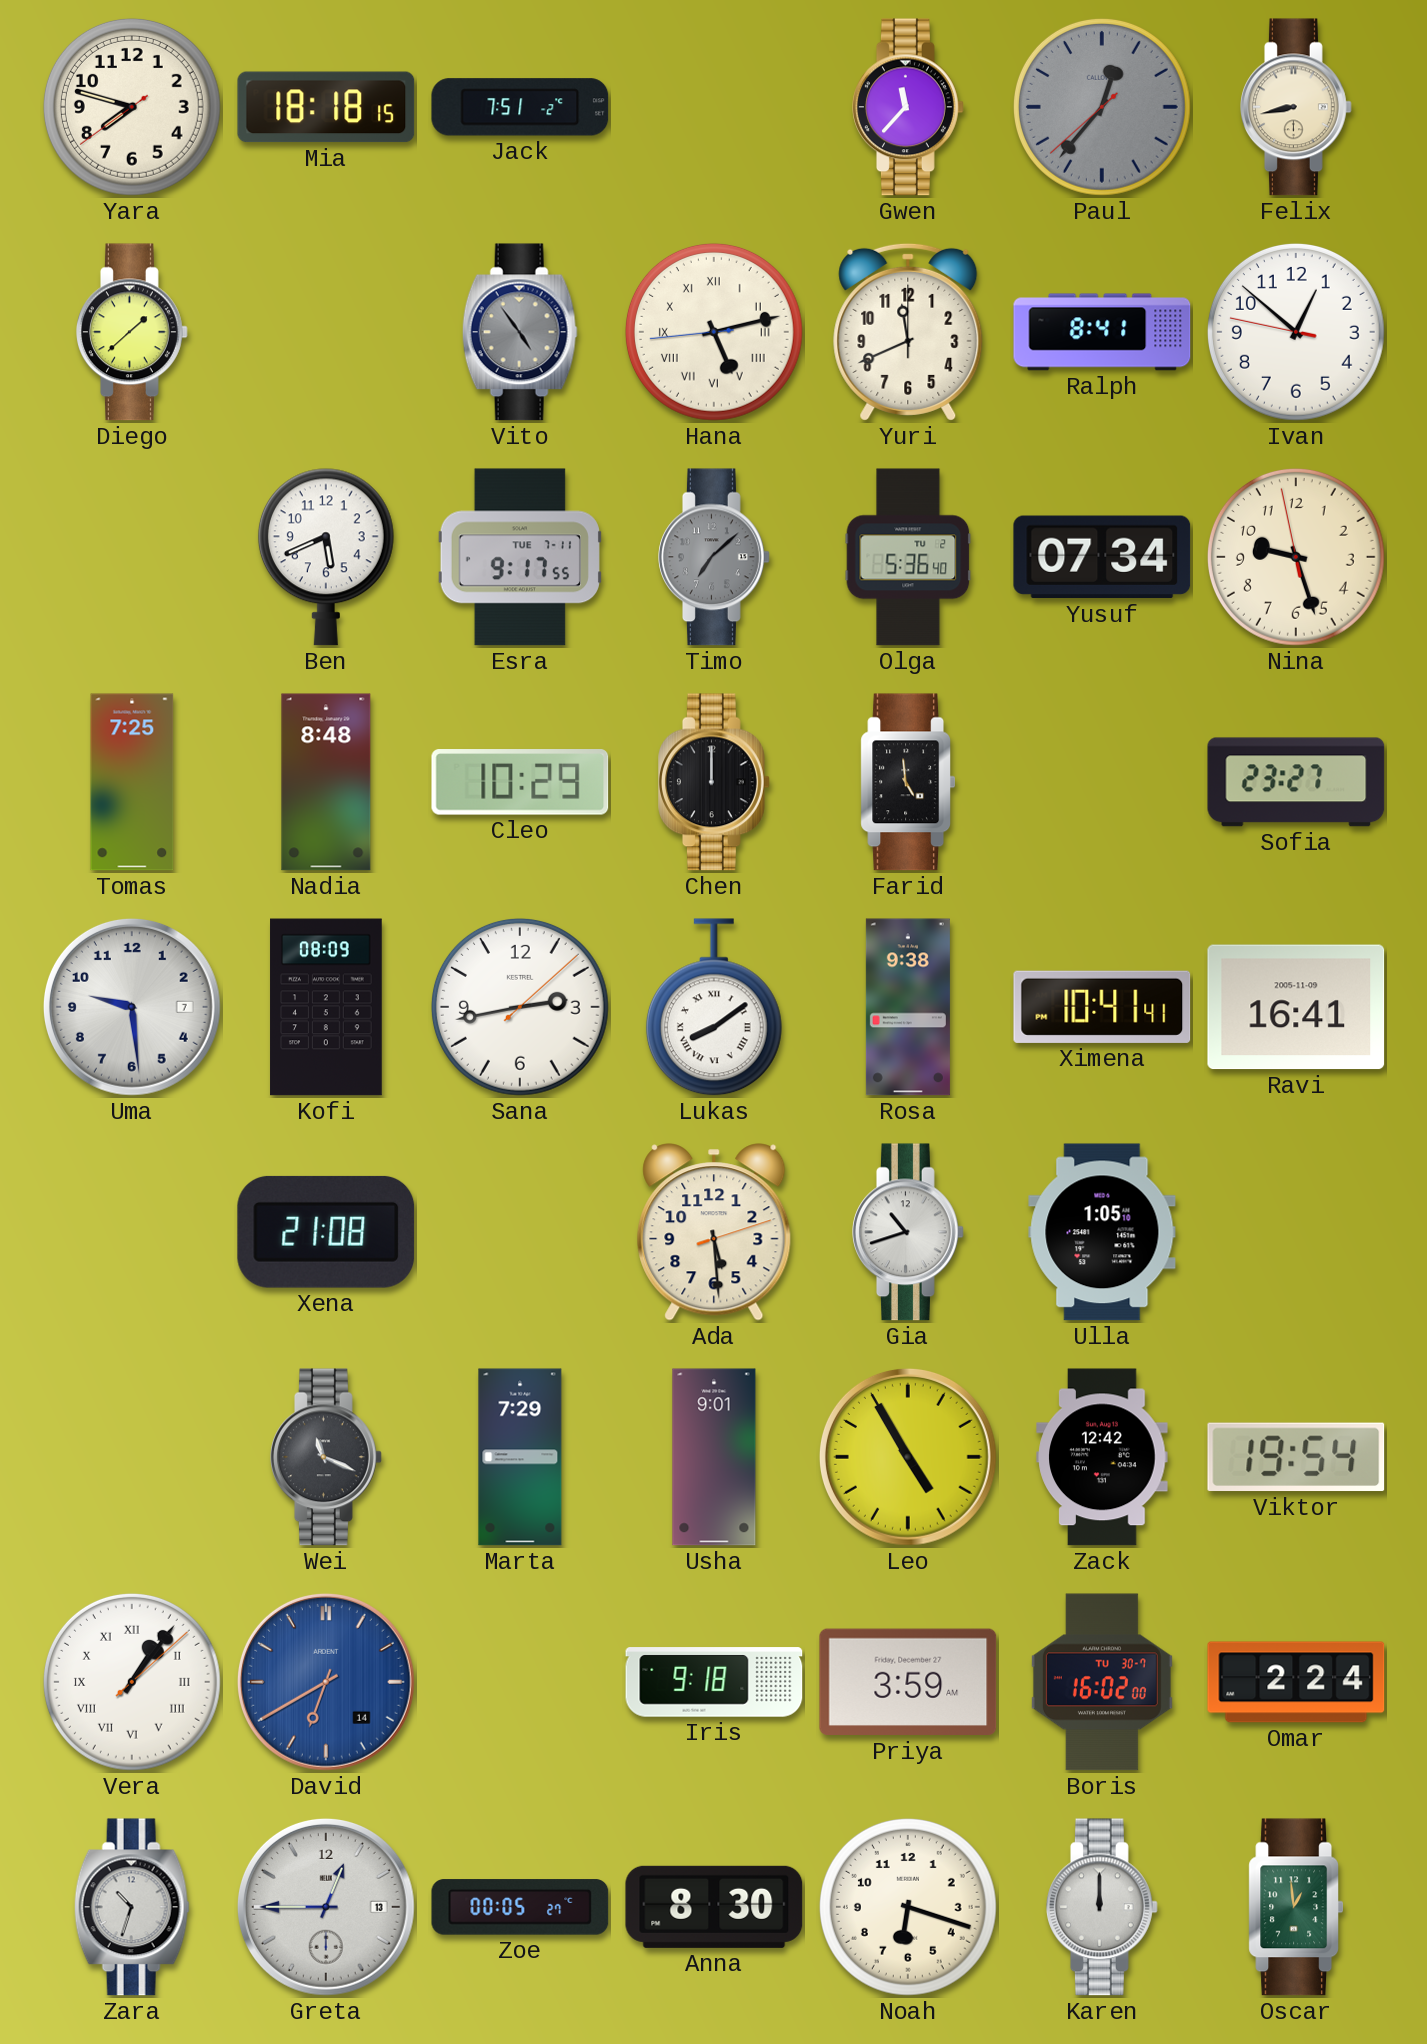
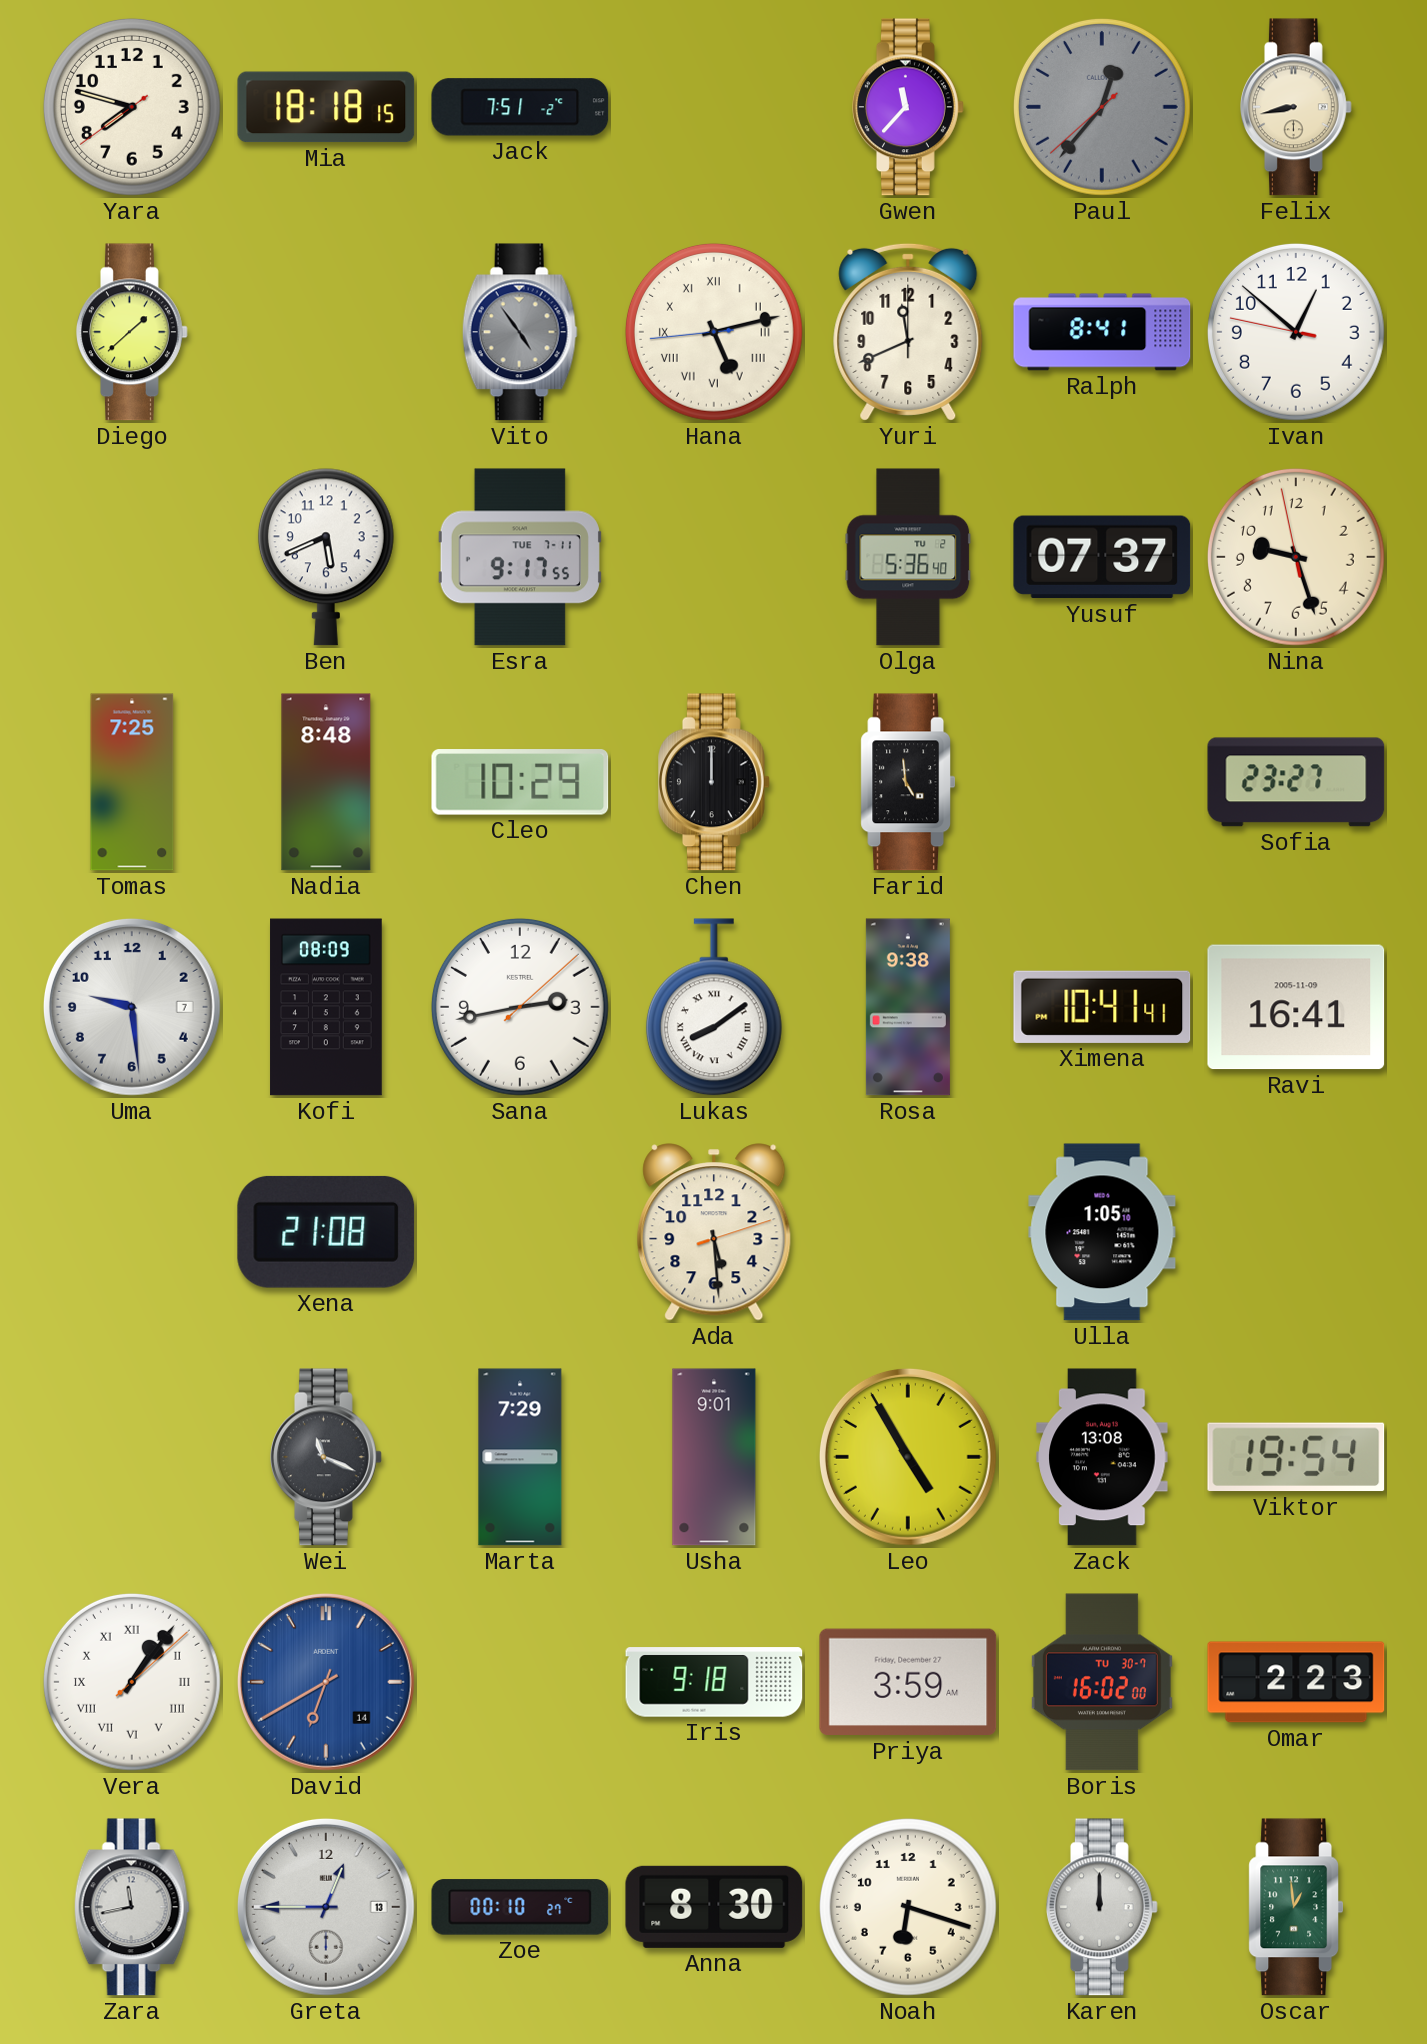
Timo: 7:08 -> none (715, 557)
Yusuf: 07:34 -> 07:37 (1102, 557)
Gia: 10:42 -> none (909, 1232)
Zack: 12:42 -> 13:08 (1102, 1457)
Omar: 2:24 -> 2:23 (1296, 1682)
Zara: 10:33 -> 11:43 (132, 1907)
Zoe: 00:05 -> 00:10 (520, 1907)
